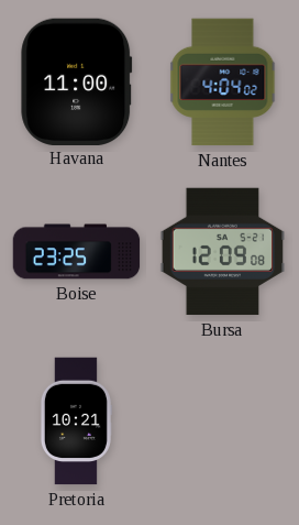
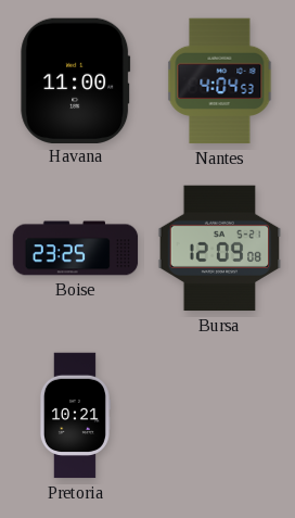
Nantes: 4:04:02 -> 4:04:53 (220, 81)
